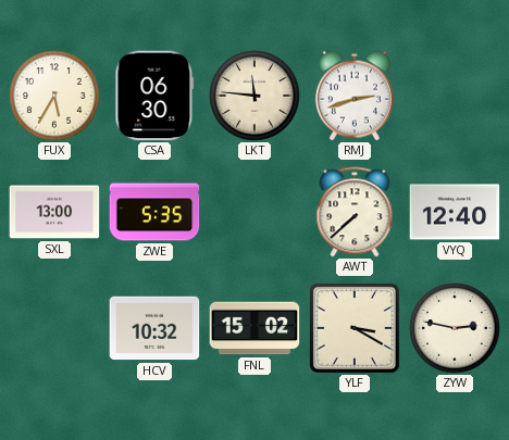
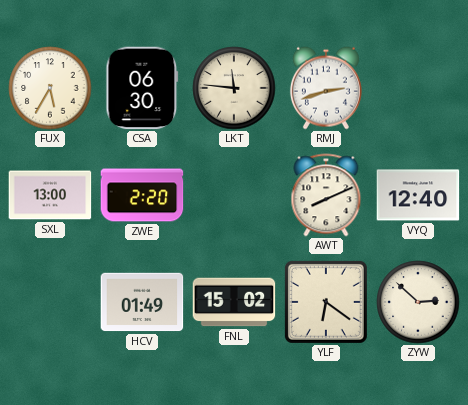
ZWE: 5:35 -> 2:20 (142, 195)
AWT: 7:38 -> 8:11 (326, 195)
HCV: 10:32 -> 01:49 (142, 302)
YLF: 3:20 -> 6:21 (326, 302)
ZYW: 2:47 -> 2:52 (418, 302)
